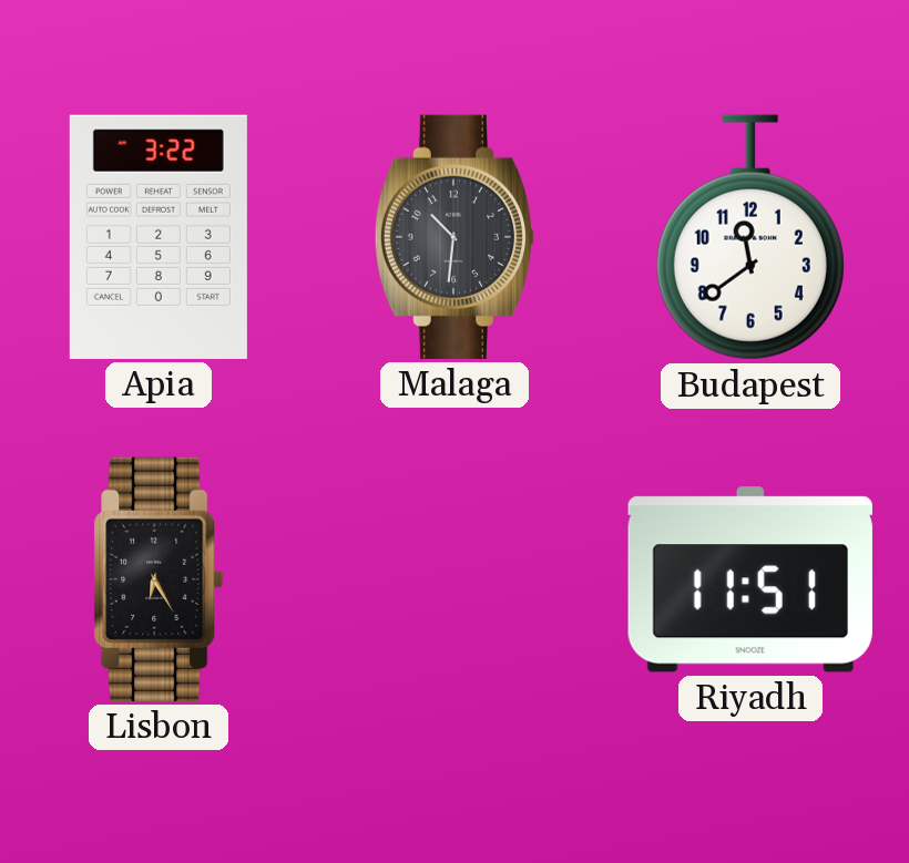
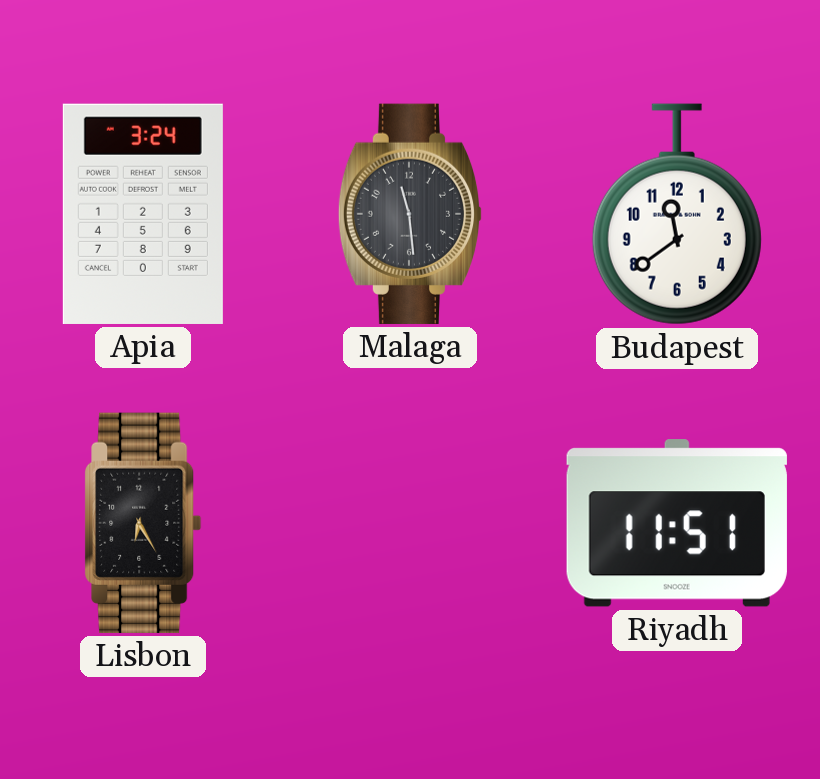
Apia: 3:22 -> 3:24 (143, 214)
Malaga: 10:31 -> 11:29 (410, 214)
